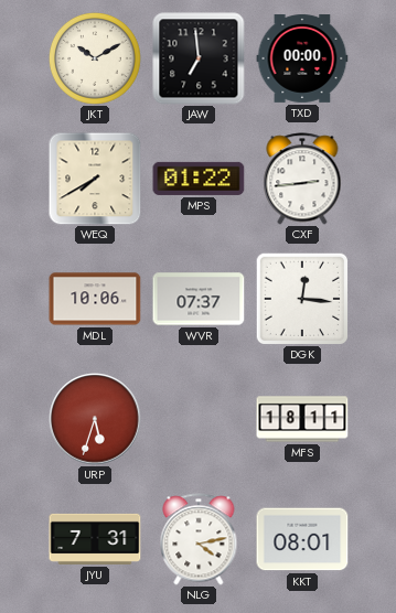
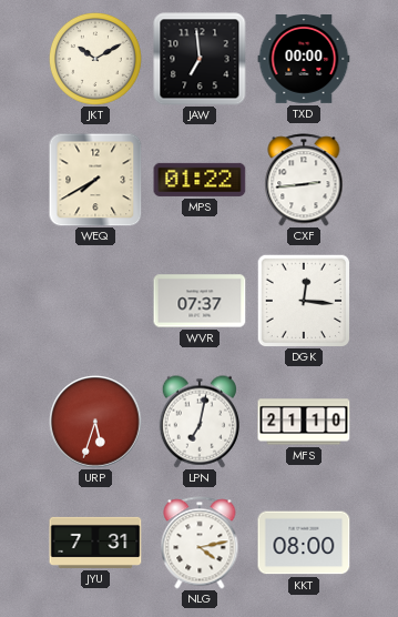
MDL: 10:06 -> none (95, 299)
LPN: none -> 7:02 (198, 422)
MFS: 18:11 -> 21:10 (304, 422)
KKT: 08:01 -> 08:00 (304, 543)
